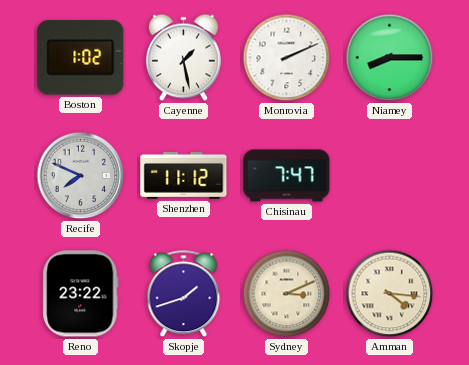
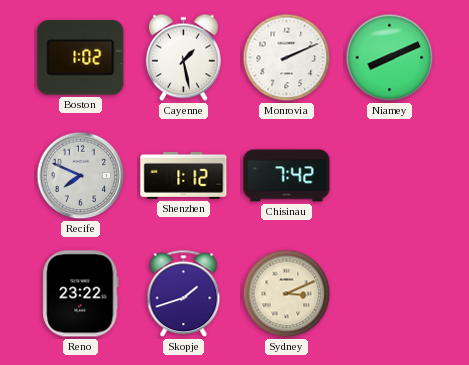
Niamey: 8:15 -> 8:11 (390, 58)
Shenzhen: 11:12 -> 1:12 (184, 175)
Chisinau: 7:47 -> 7:42 (287, 176)
Amman: 4:16 -> none (390, 294)
